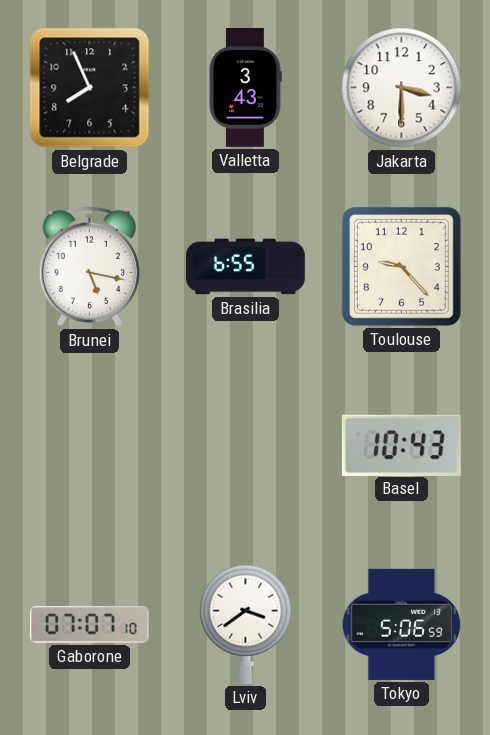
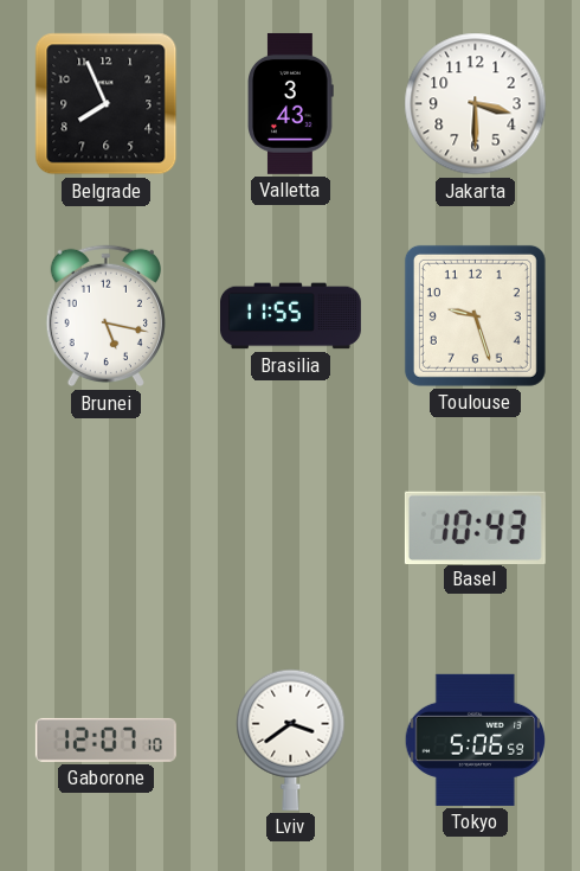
Brasilia: 6:55 -> 11:55 (291, 316)
Toulouse: 9:23 -> 9:27 (475, 315)
Gaborone: 07:07 -> 12:07 (105, 739)
